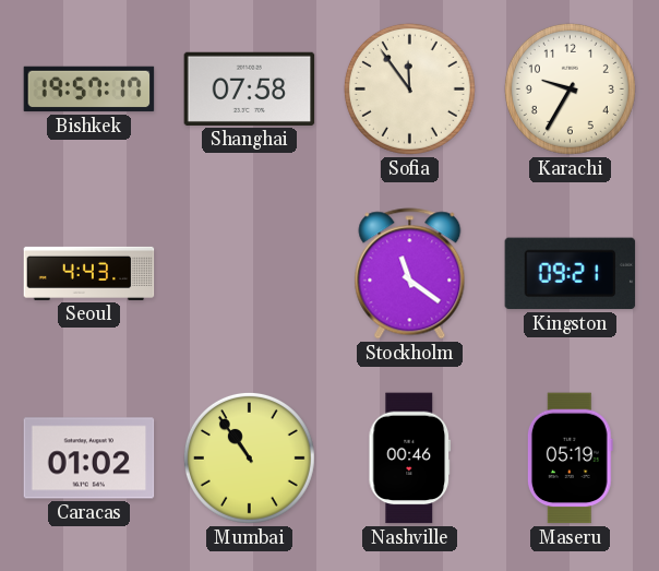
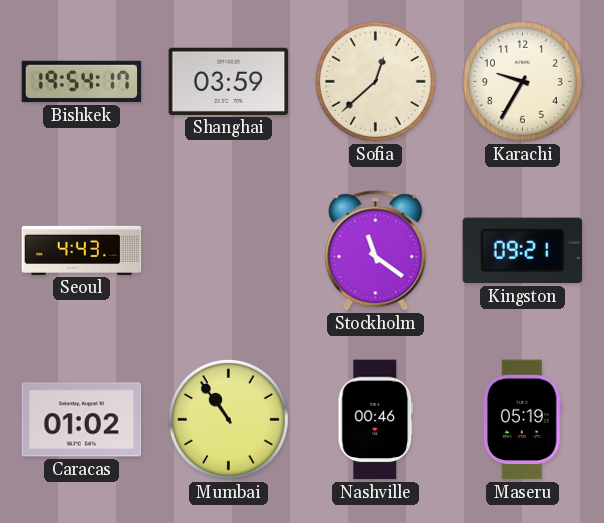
Bishkek: 19:57 -> 19:54 (82, 82)
Shanghai: 07:58 -> 03:59 (229, 81)
Sofia: 11:54 -> 12:38 (375, 81)
